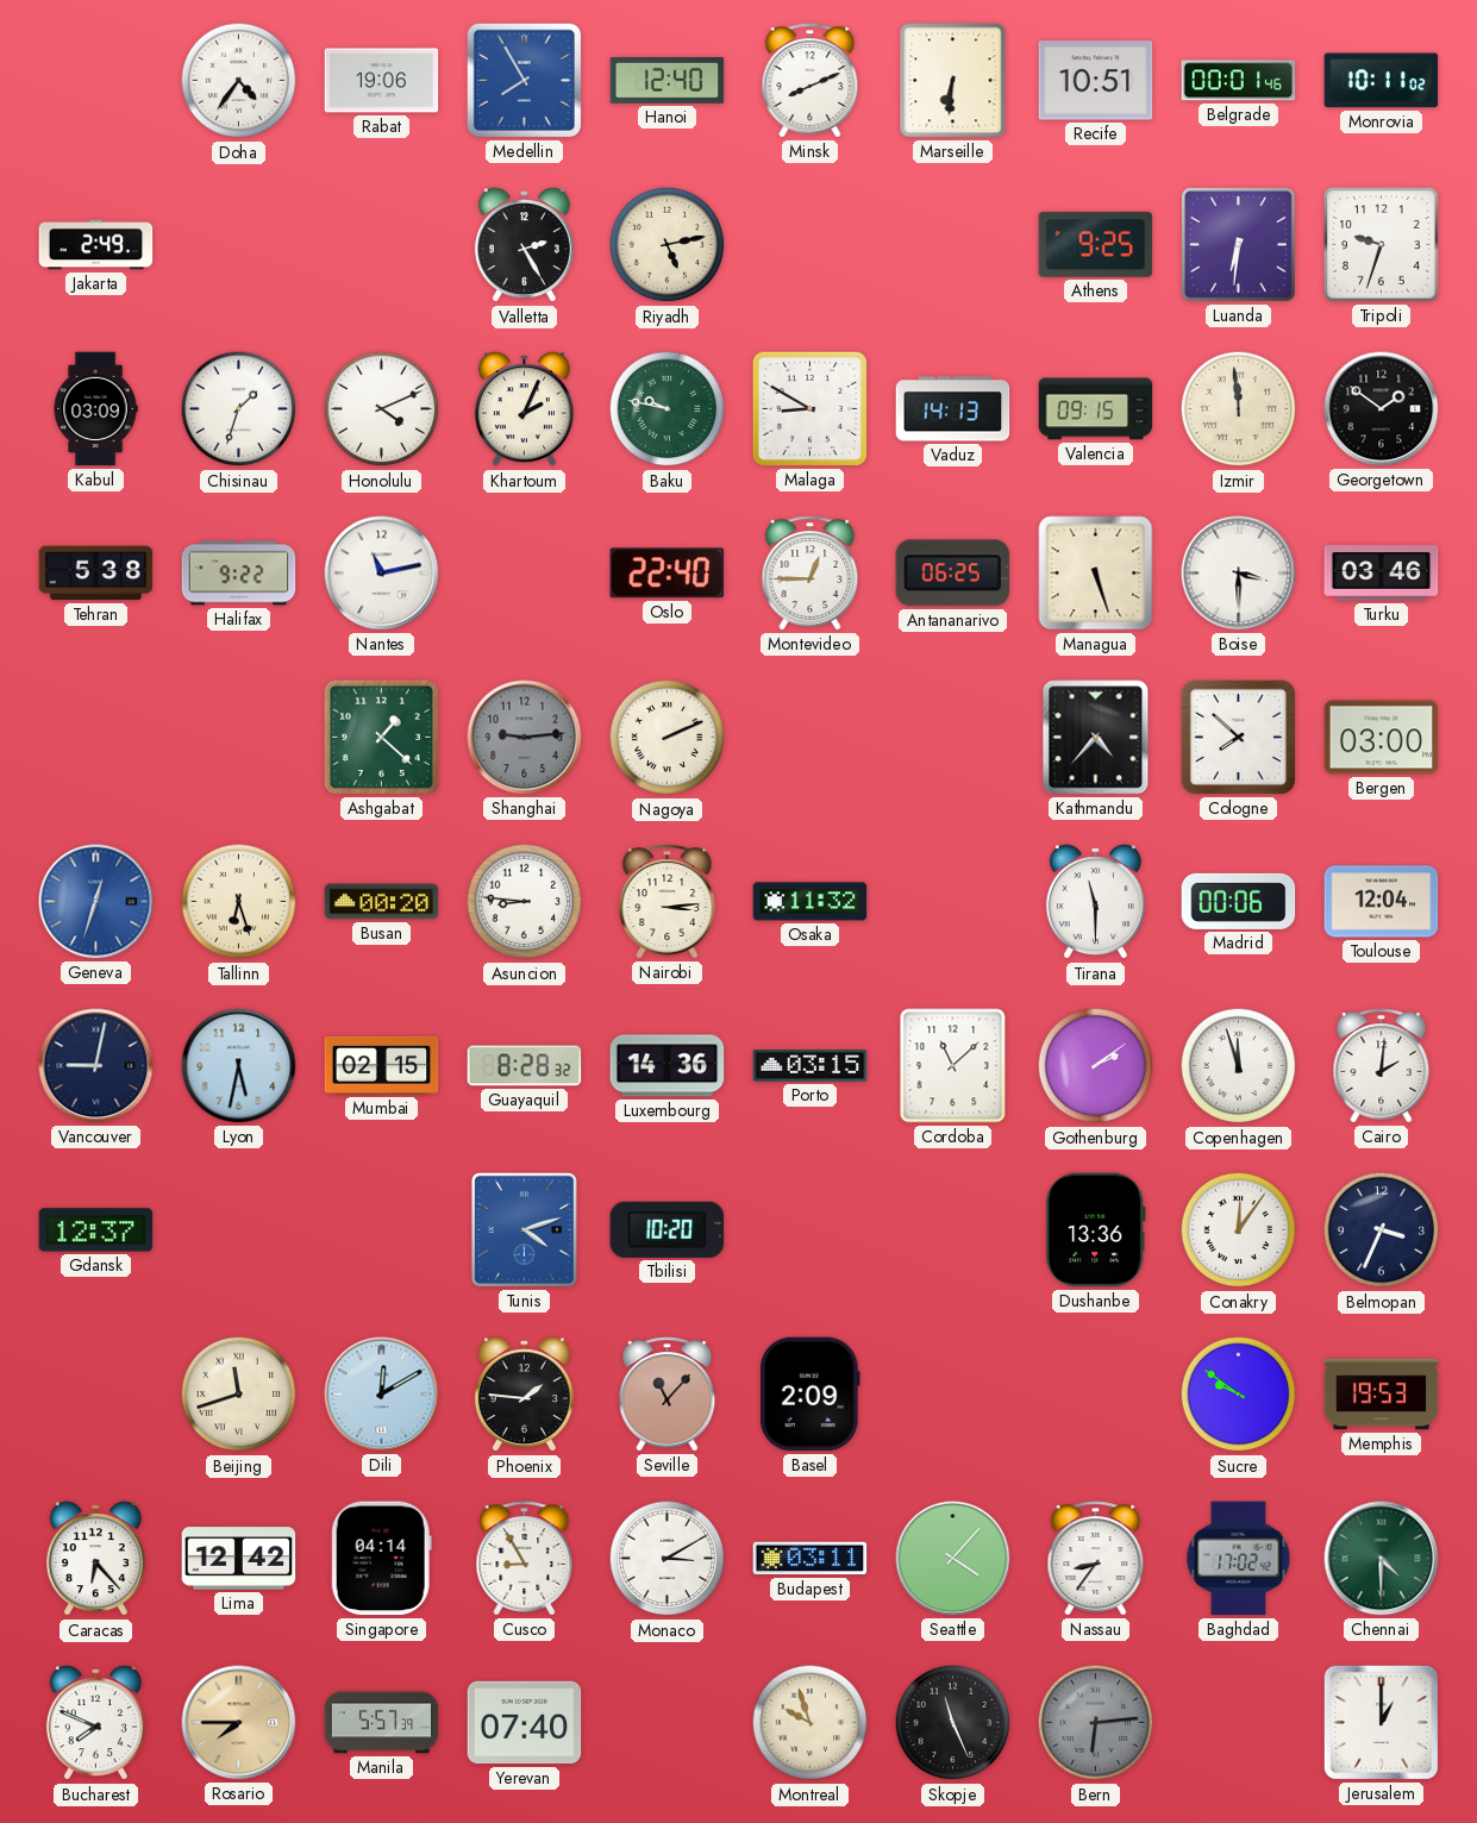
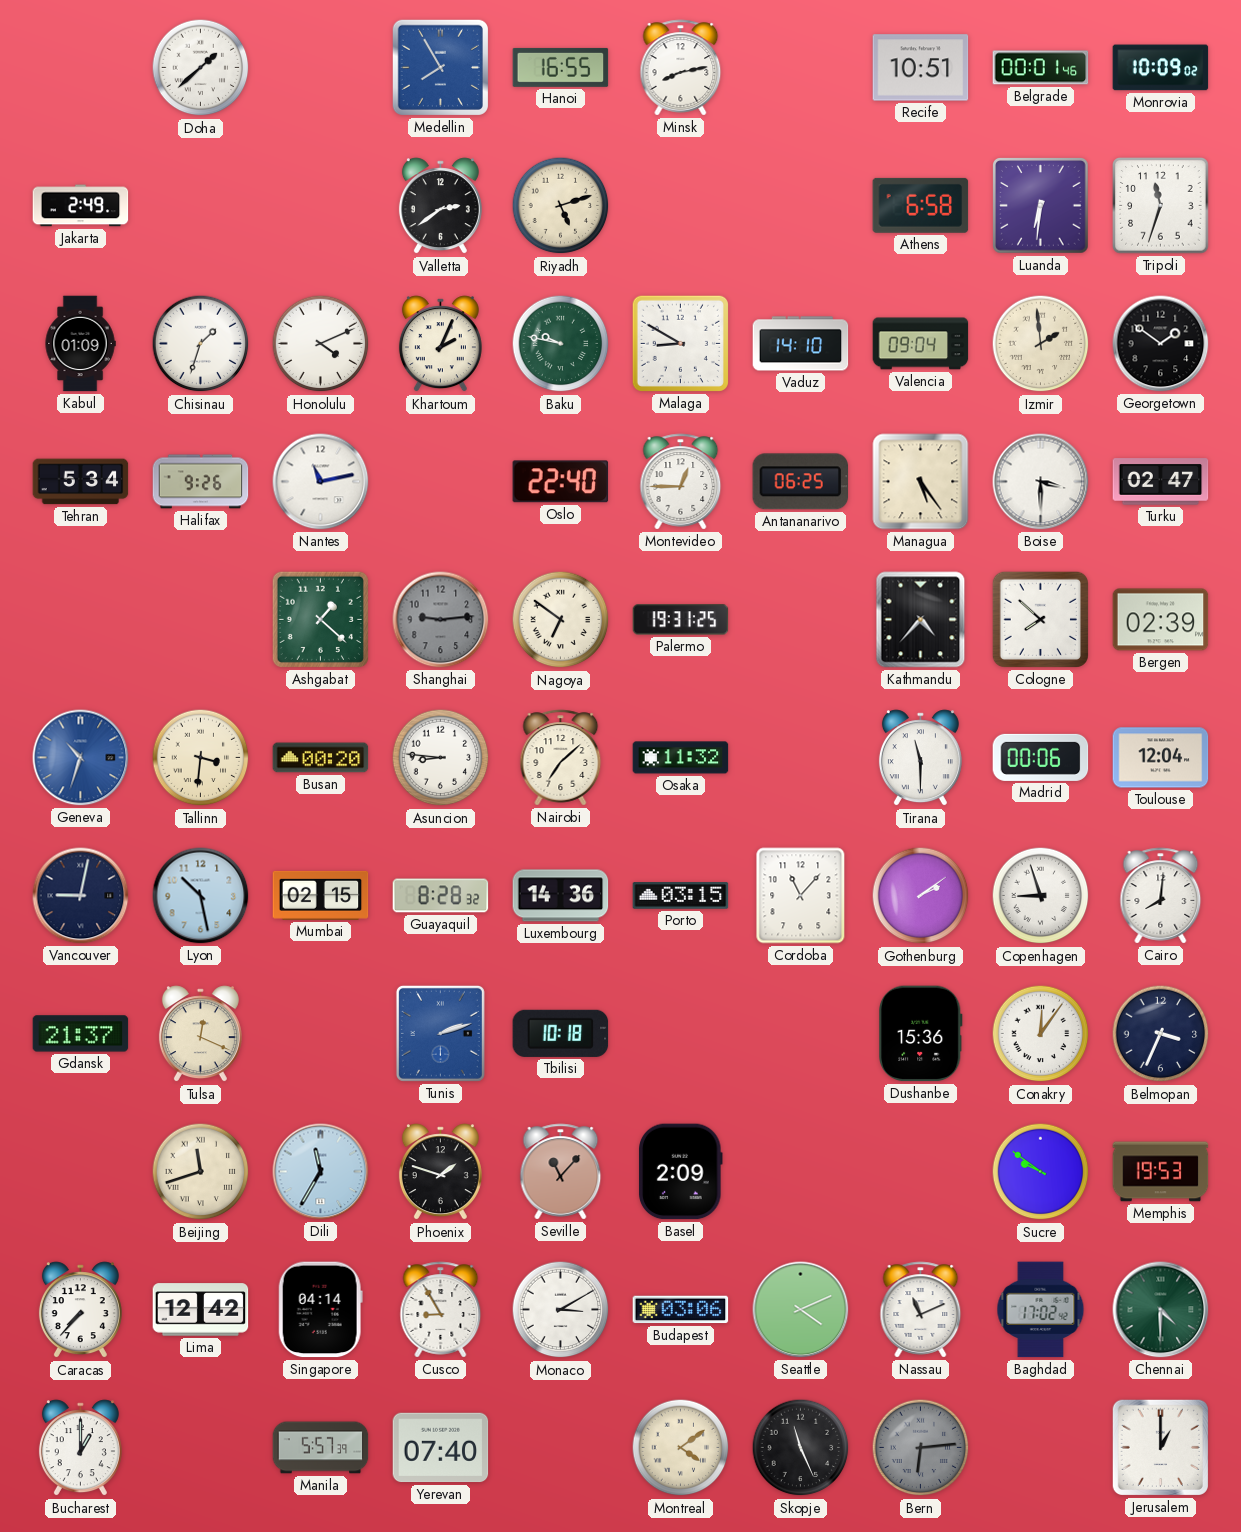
Doha: 4:36 -> 1:38 (201, 68)
Rabat: 19:06 -> none (382, 81)
Hanoi: 12:40 -> 16:55 (561, 67)
Minsk: 8:11 -> 8:13 (681, 68)
Marseille: 6:31 -> none (953, 81)
Monrovia: 10:11 -> 10:09 (1161, 68)
Valletta: 2:25 -> 2:39 (440, 206)
Riyadh: 5:13 -> 5:12 (561, 206)
Athens: 9:25 -> 6:58 (921, 205)
Tripoli: 9:33 -> 11:33 (1161, 206)
Kabul: 03:09 -> 01:09 (80, 344)
Vaduz: 14:13 -> 14:10 (801, 344)
Valencia: 09:15 -> 09:04 (921, 344)
Izmir: 11:59 -> 1:59 (1041, 344)
Tehran: 5:38 -> 5:34 (81, 482)
Halifax: 9:22 -> 9:26 (201, 482)
Managua: 5:27 -> 5:24 (921, 482)
Turku: 03:46 -> 02:47 (1161, 482)
Nagoya: 2:11 -> 6:51 (561, 620)
Palermo: none -> 19:31 (681, 620)
Bergen: 03:00 -> 02:39 (1161, 620)
Geneva: 12:33 -> 10:33 (81, 758)
Tallinn: 6:27 -> 3:31 (201, 758)
Nairobi: 3:14 -> 7:08 (561, 758)
Lyon: 5:32 -> 10:28 (201, 896)
Cordoba: 11:08 -> 11:07 (801, 896)
Copenhagen: 11:57 -> 8:57 (1041, 896)
Cairo: 2:01 -> 8:01 (1161, 896)
Gdansk: 12:37 -> 21:37 (81, 1034)
Tulsa: none -> 12:19 (200, 1034)
Tunis: 4:12 -> 2:12 (440, 1033)
Tbilisi: 10:20 -> 10:18 (561, 1033)
Dushanbe: 13:36 -> 15:36 (921, 1034)
Dili: 12:10 -> 11:35 (321, 1172)
Phoenix: 1:46 -> 1:48 (440, 1172)
Caracas: 6:23 -> 7:37 (80, 1310)
Budapest: 03:11 -> 03:06 (681, 1310)
Seattle: 4:07 -> 4:11 (801, 1310)
Nassau: 8:36 -> 11:11 (921, 1310)
Bucharest: 7:49 -> 1:00 (80, 1448)
Rosario: 7:45 -> none (239, 1723)
Montreal: 9:57 -> 4:09 (681, 1448)
